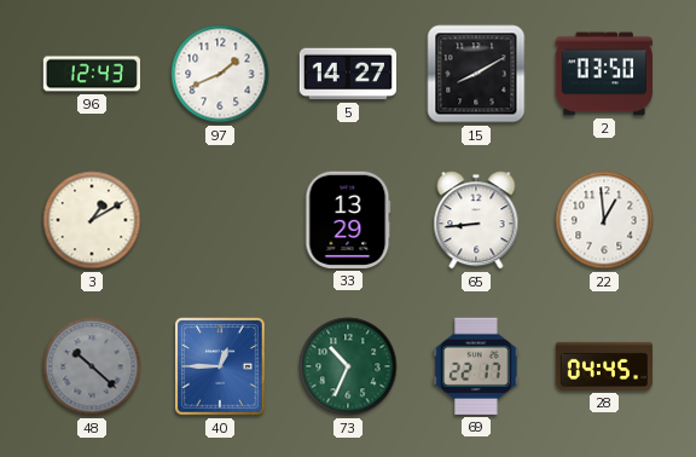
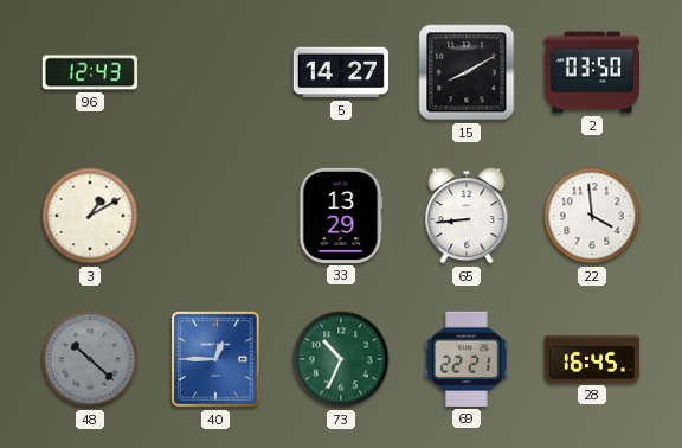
97: 1:41 -> none (220, 74)
22: 12:59 -> 3:59 (592, 216)
69: 22:17 -> 22:21 (467, 359)
28: 04:45 -> 16:45 (591, 359)
